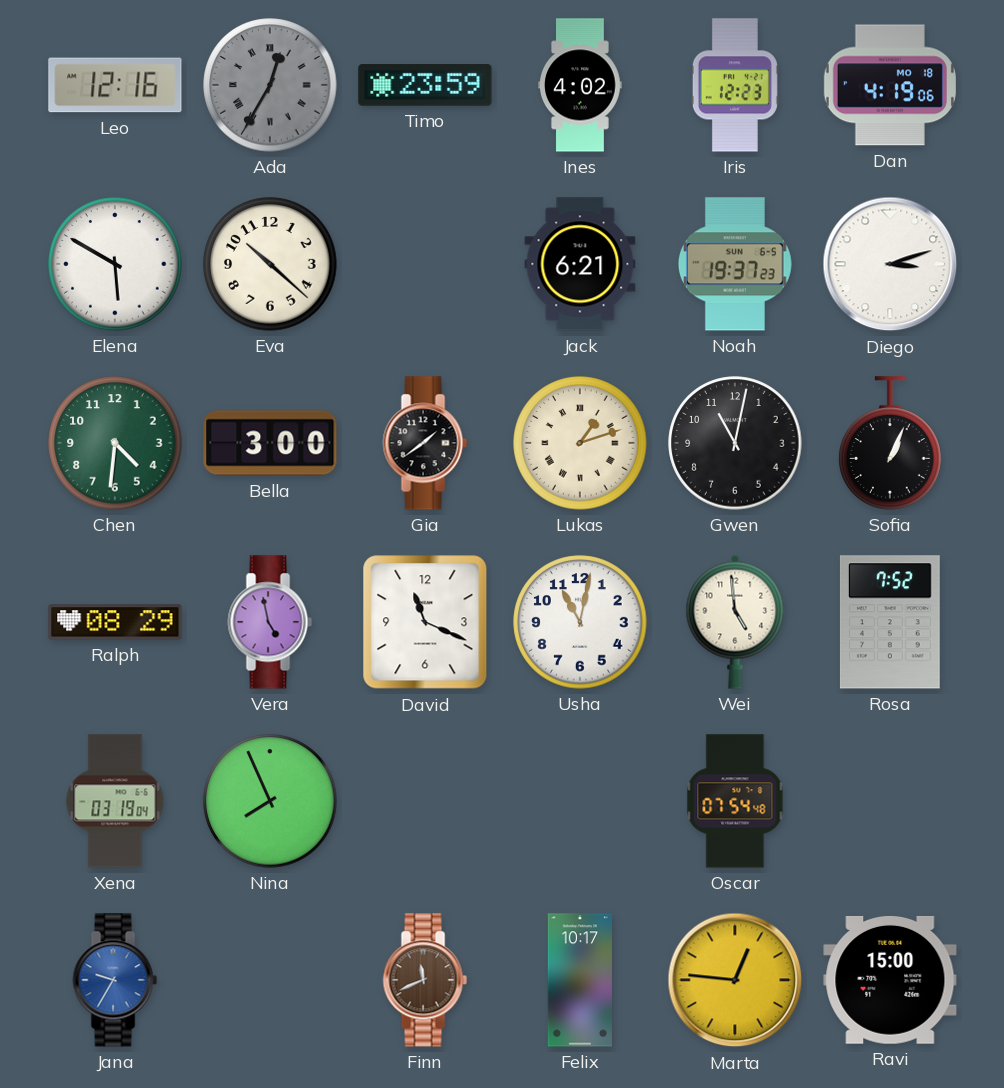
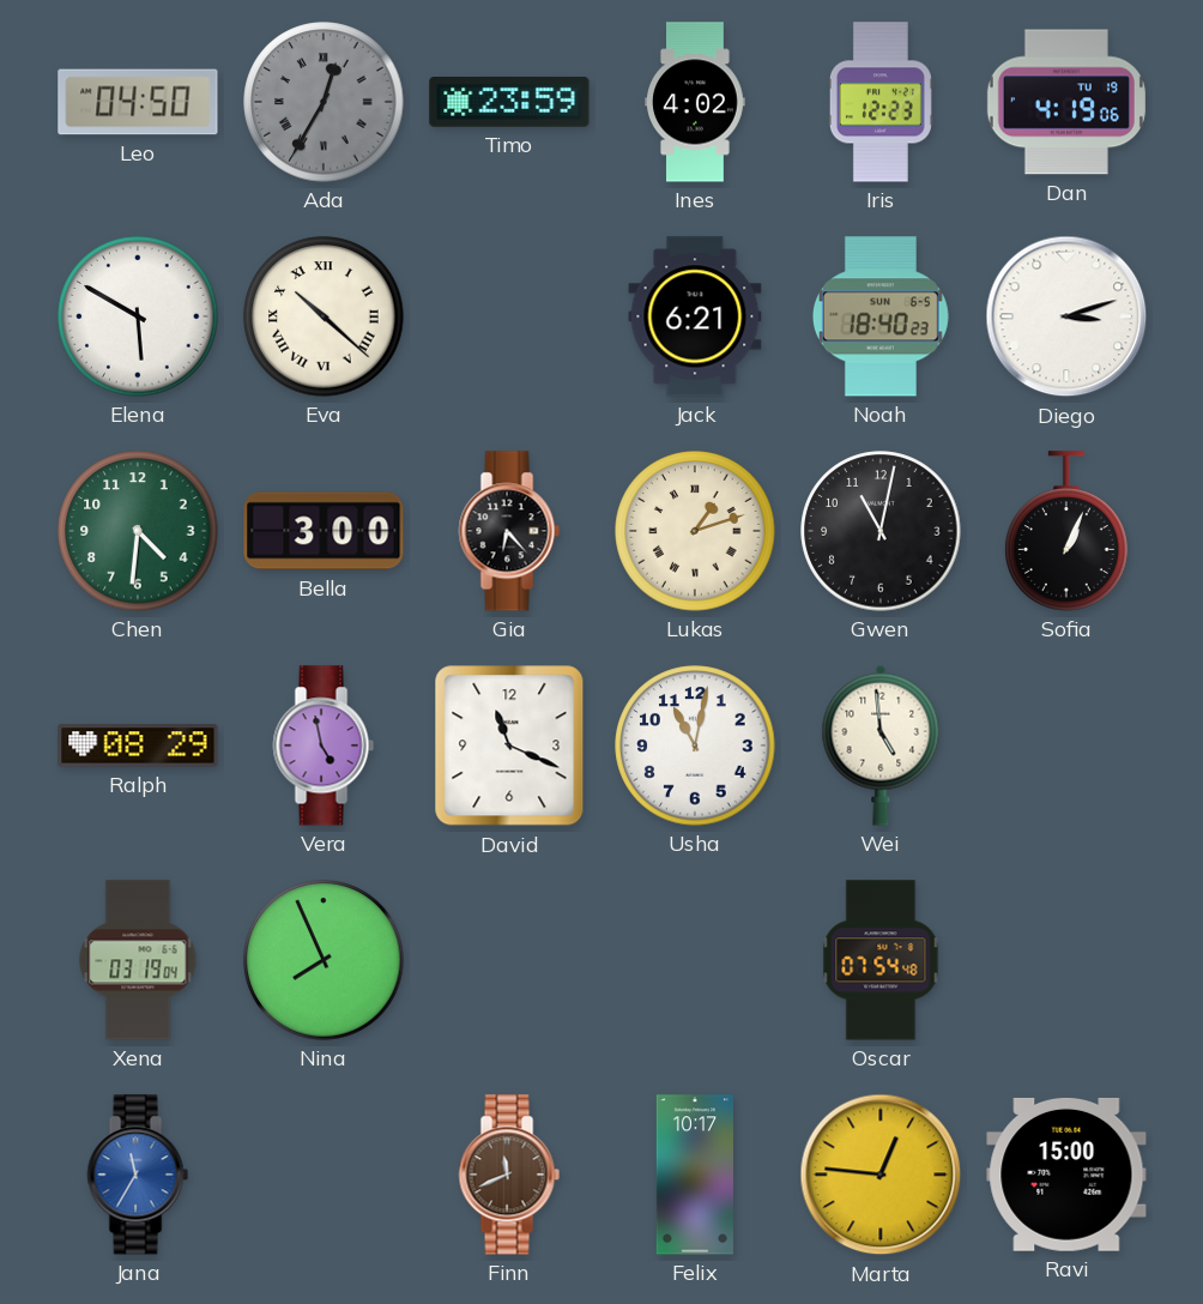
Leo: 12:16 -> 04:50 (138, 102)
Dan date: MO 18 -> TU 19 (1066, 102)
Eva numerals: Arabic -> Roman (324, 316)
Noah: 19:37 -> 18:40 (881, 316)
Gia: 1:39 -> 6:23 (509, 531)
Rosa: 7:52 -> none (890, 622)
Jana: 9:35 -> 11:35 (138, 1175)
